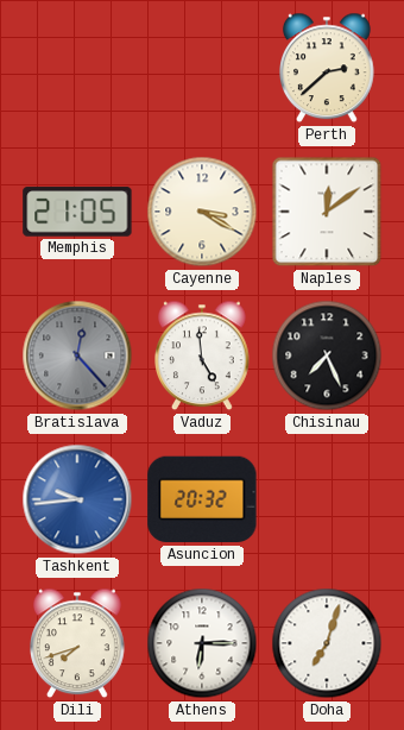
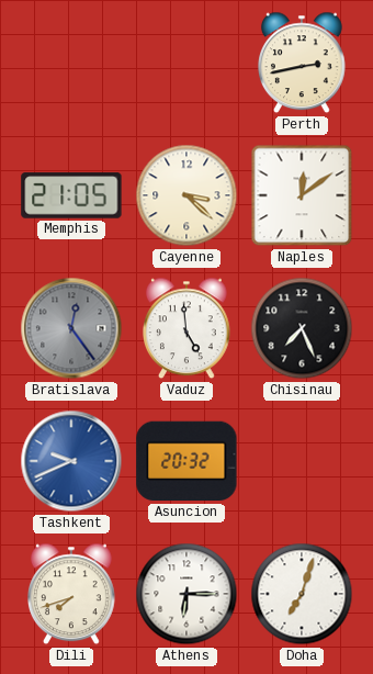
Perth: 2:38 -> 2:43 (303, 63)
Cayenne: 3:20 -> 3:22 (187, 195)
Bratislava: 12:23 -> 12:24 (71, 328)
Tashkent: 9:44 -> 9:41 (71, 461)
